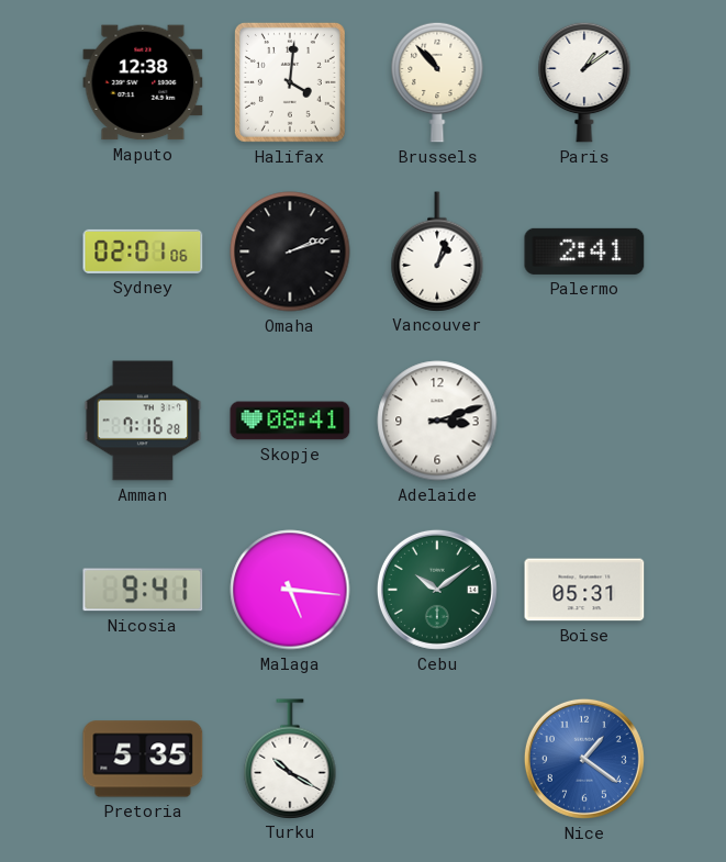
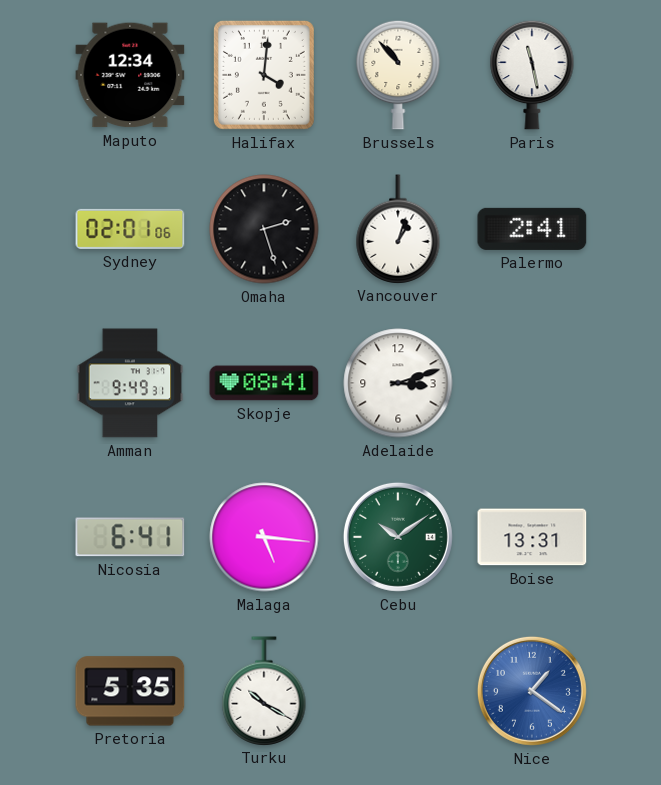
Maputo: 12:38 -> 12:34 (130, 75)
Paris: 1:09 -> 11:28 (532, 75)
Omaha: 2:12 -> 2:27 (264, 229)
Amman: 7:16 -> 9:49 (130, 383)
Nicosia: 9:41 -> 6:41 (130, 537)
Boise: 05:31 -> 13:31 (532, 537)
